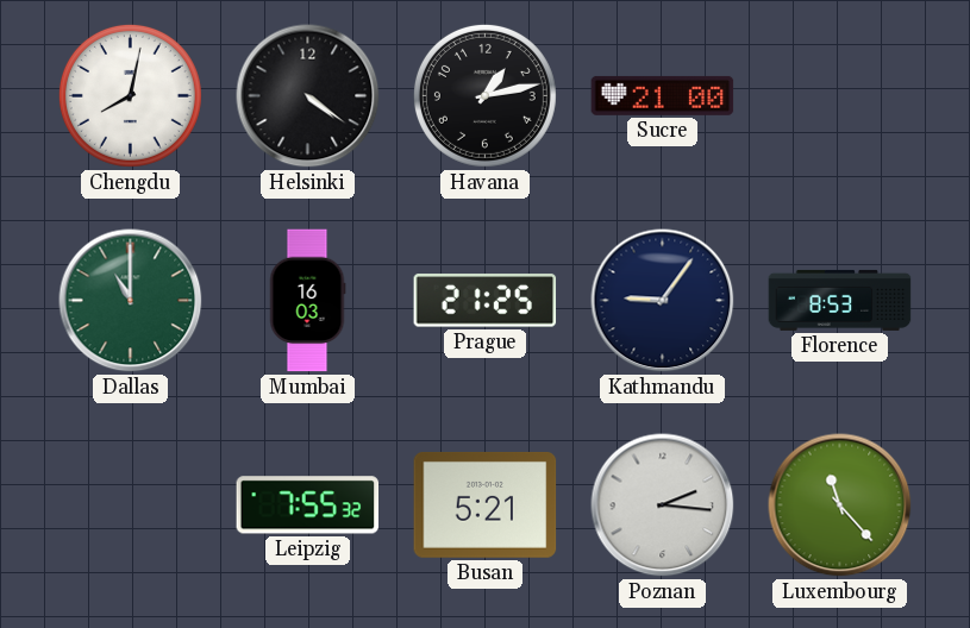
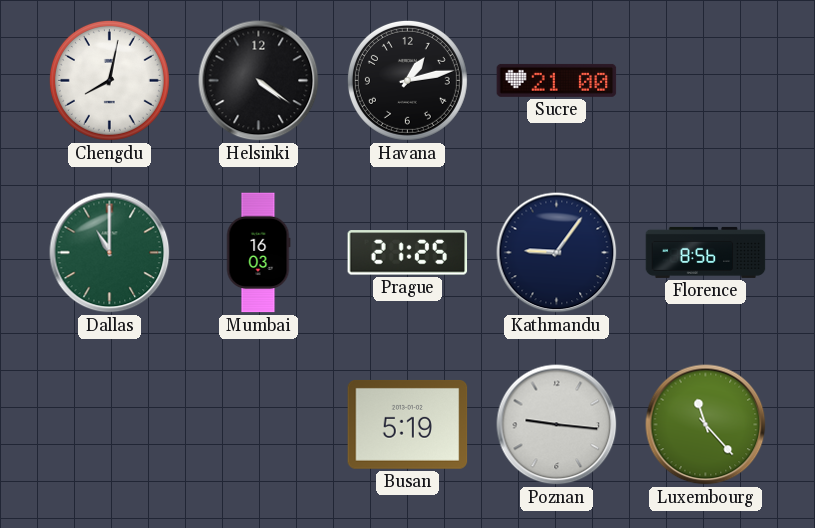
Florence: 8:53 -> 8:56 (706, 252)
Leipzig: 7:55 -> none (308, 505)
Busan: 5:21 -> 5:19 (408, 424)
Poznan: 2:16 -> 9:16 (557, 425)
